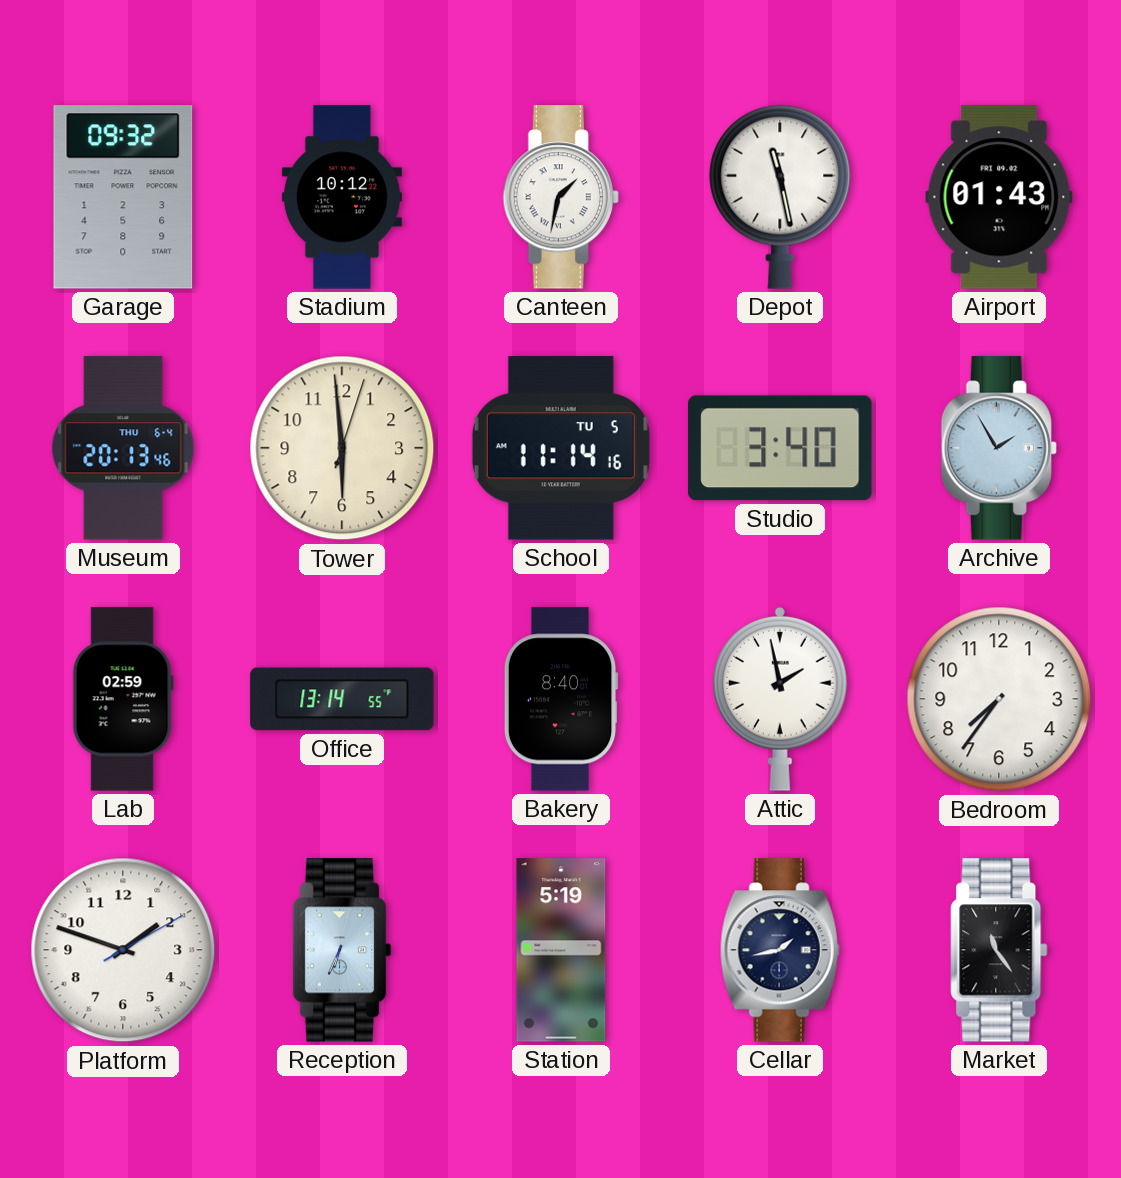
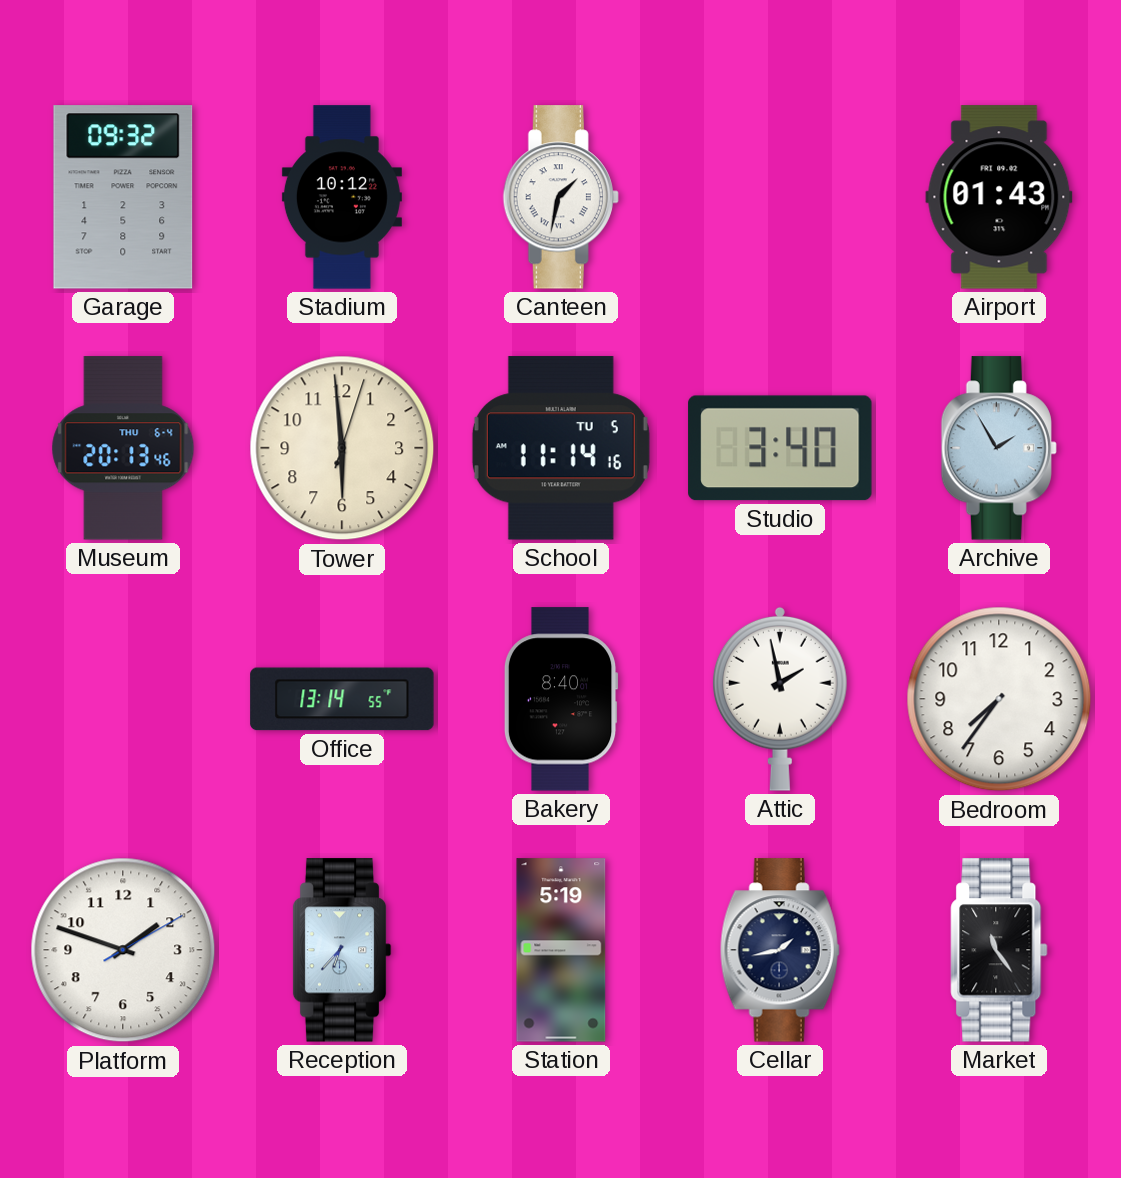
Depot: 11:28 -> none (780, 197)
Lab: 02:59 -> none (123, 699)
Reception: 6:34 -> 6:37 (342, 950)
